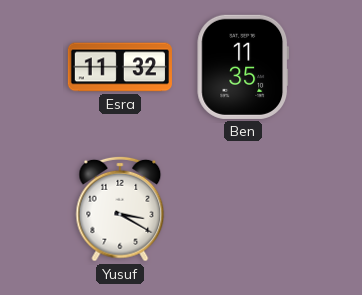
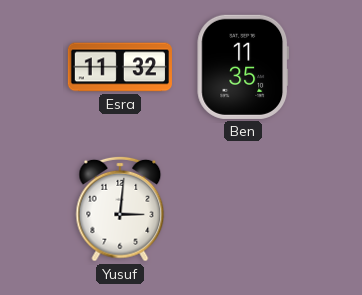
Yusuf: 3:20 -> 3:01 (120, 209)
